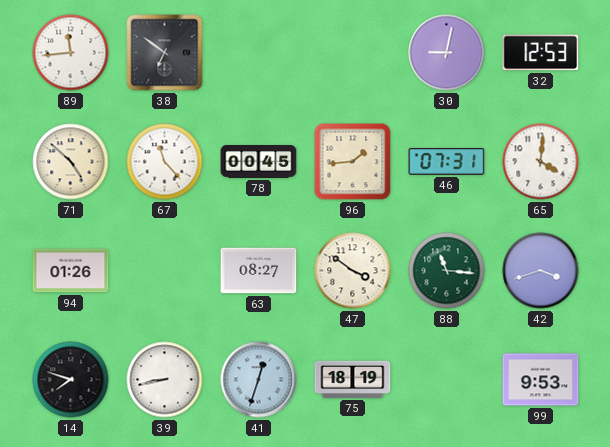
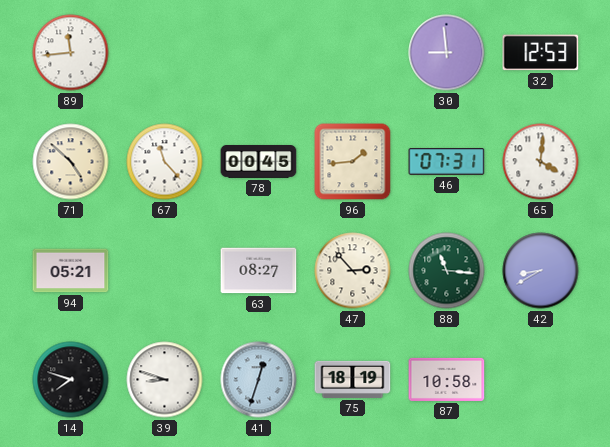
38: 6:51 -> none (165, 53)
30: 9:02 -> 8:59 (447, 53)
94: 01:26 -> 05:21 (71, 271)
47: 3:51 -> 2:53 (353, 271)
42: 3:42 -> 8:40 (541, 271)
39: 8:43 -> 8:48 (165, 380)
87: none -> 10:58 (447, 379)
99: 9:53 -> none (541, 380)
